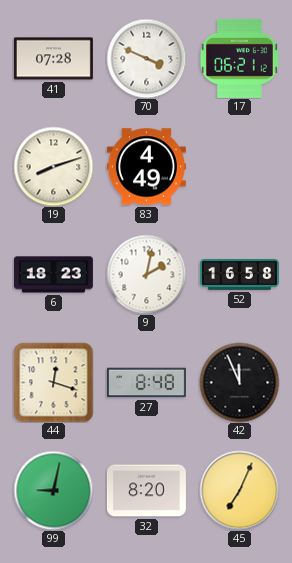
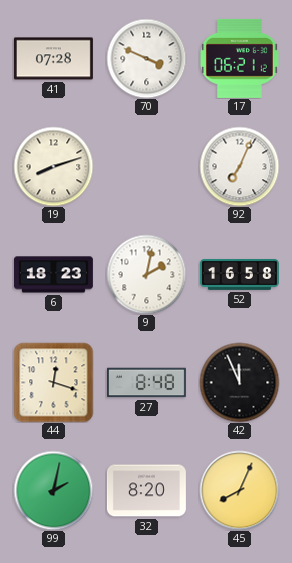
83: 4:49 -> none (146, 167)
92: none -> 7:04 (239, 166)
99: 9:02 -> 2:02 (53, 490)
45: 7:04 -> 8:04 (239, 490)
